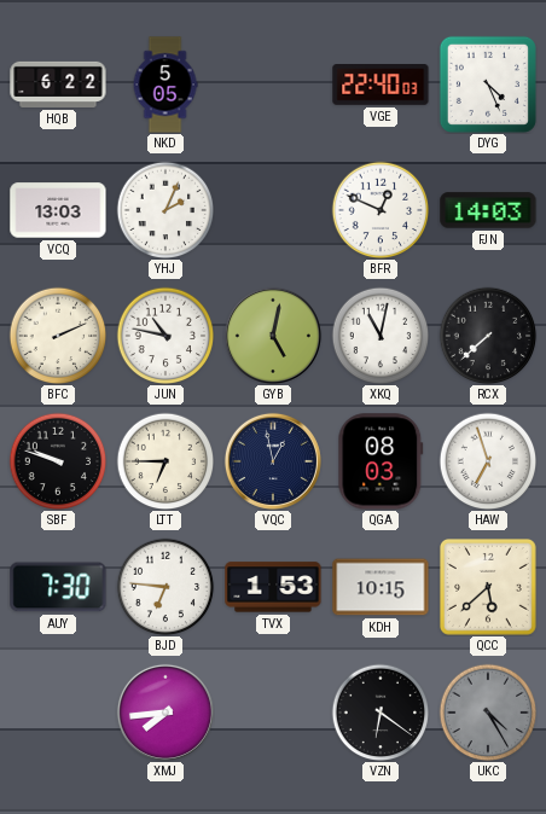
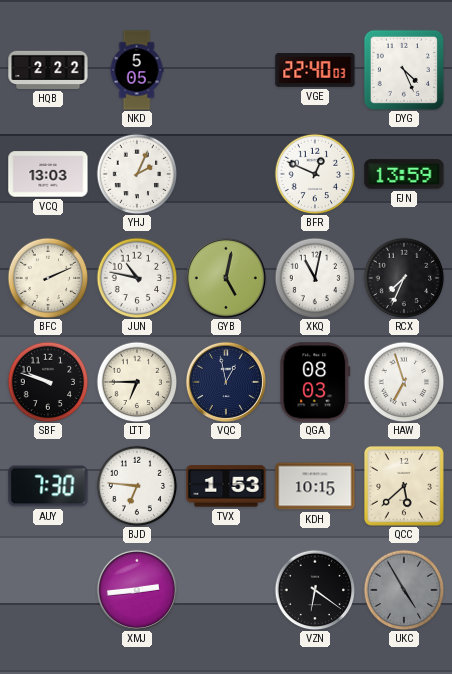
HQB: 6:22 -> 2:22 (48, 70)
FJN: 14:03 -> 13:59 (404, 174)
RCX: 7:38 -> 7:34 (404, 278)
XMJ: 7:44 -> 2:44 (137, 590)
UKC: 4:25 -> 4:55 (404, 590)
